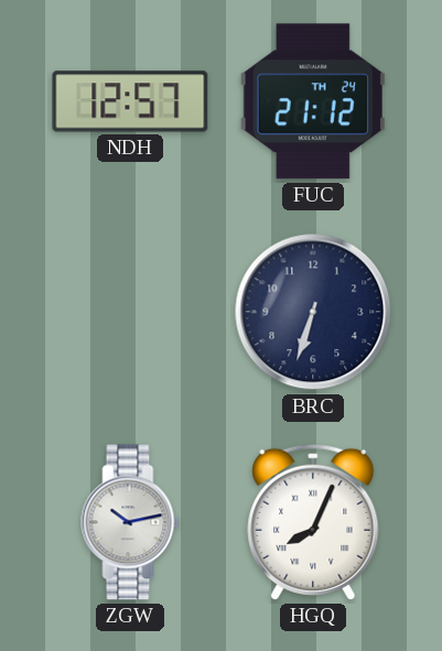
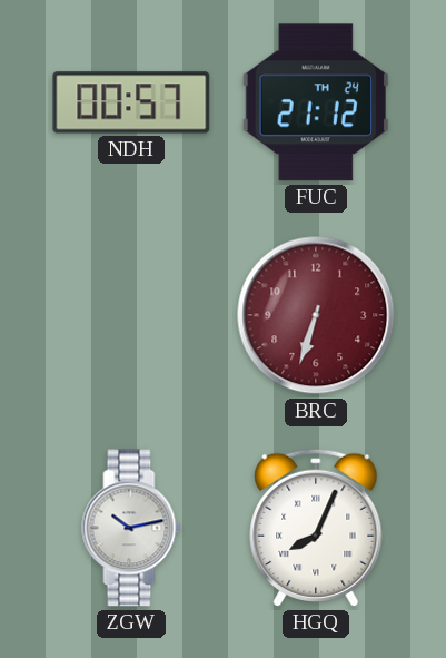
NDH: 12:57 -> 00:57 (131, 102)
BRC dial: navy -> burgundy (316, 315)
